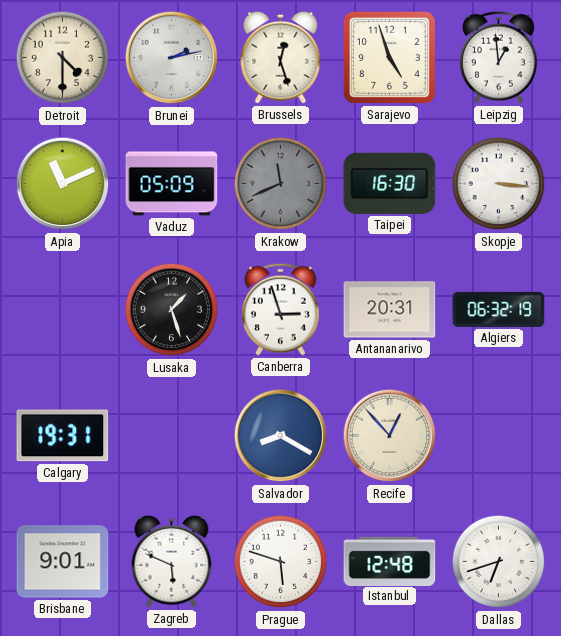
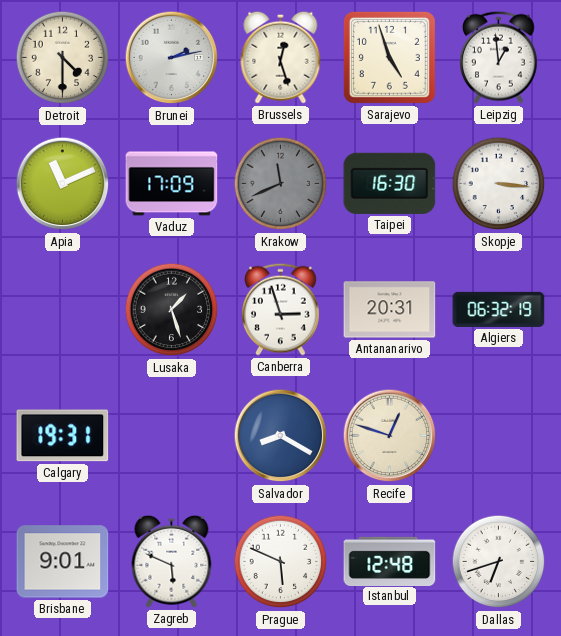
Vaduz: 05:09 -> 17:09 (172, 184)
Recife: 12:53 -> 12:48 (390, 436)
Prague: 5:48 -> 5:49 (281, 562)
